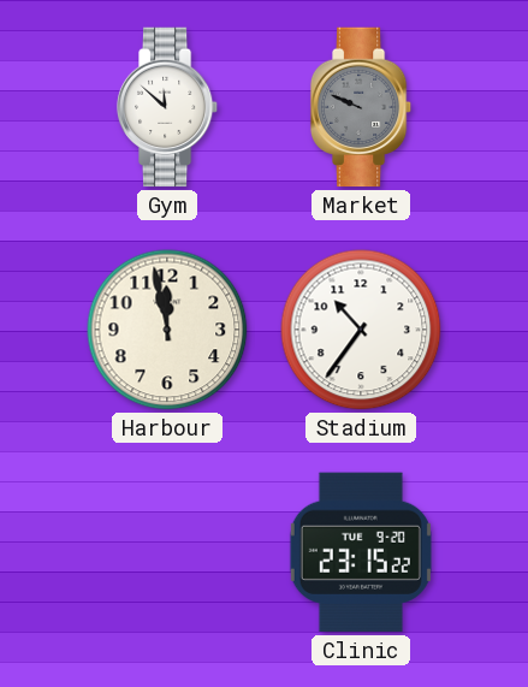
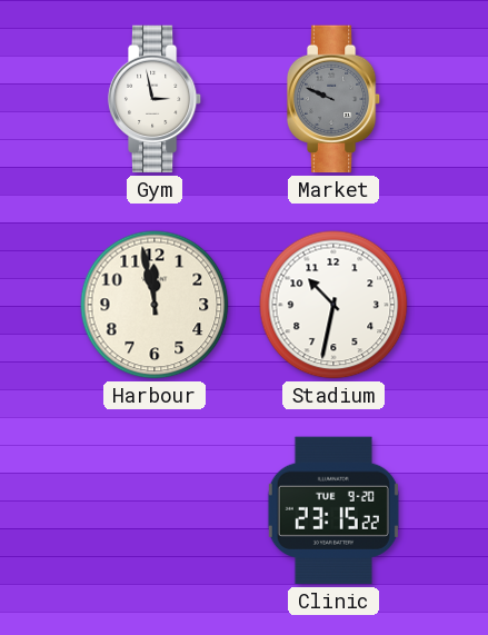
Gym: 11:52 -> 2:58 (155, 99)
Stadium: 10:36 -> 10:32 (333, 305)
